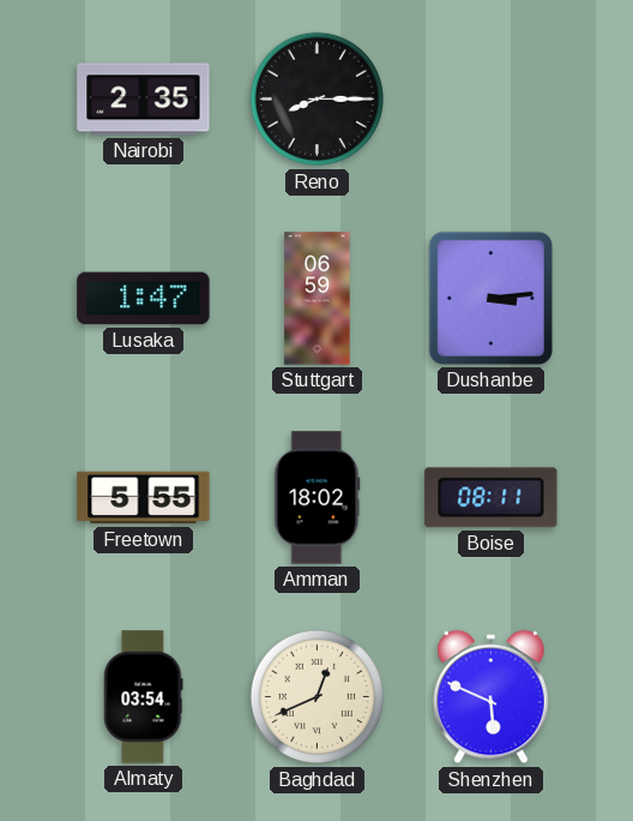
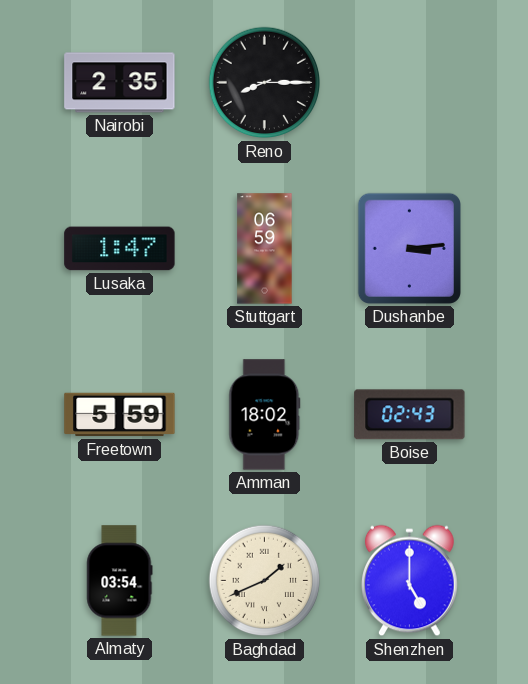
Freetown: 5:55 -> 5:59 (120, 415)
Boise: 08:11 -> 02:43 (410, 415)
Baghdad: 12:41 -> 1:41 (265, 581)
Shenzhen: 5:49 -> 5:00 (410, 581)
